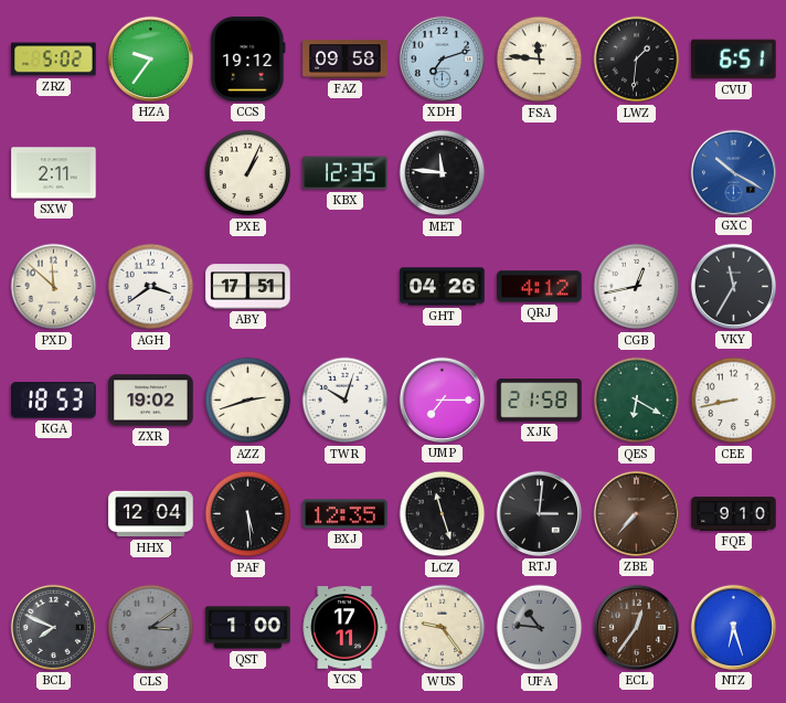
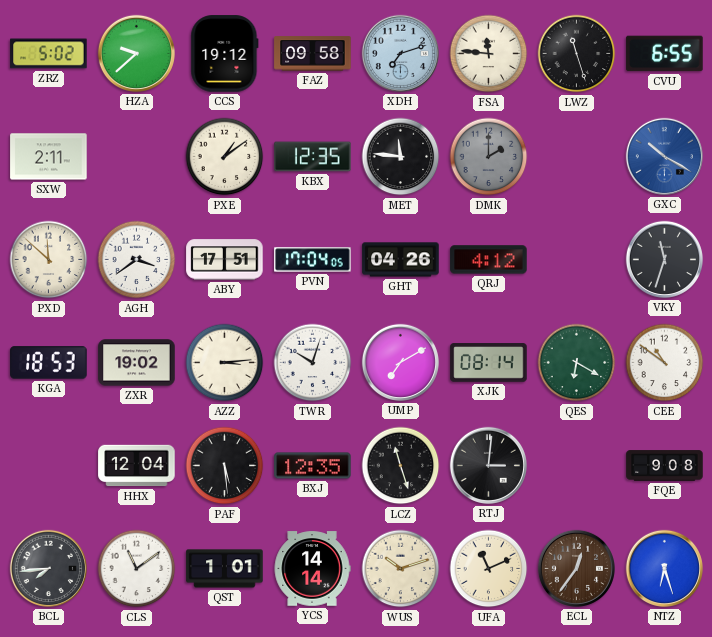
HZA: 9:36 -> 9:38 (136, 53)
LWZ: 1:31 -> 11:27 (577, 54)
CVU: 6:51 -> 6:55 (665, 54)
PXE: 1:04 -> 1:09 (225, 157)
DMK: none -> 2:00 (489, 157)
PVN: none -> 17:04 (313, 260)
CGB: 12:43 -> none (637, 287)
VKY: 11:35 -> 11:33 (664, 259)
AZZ: 2:42 -> 3:14 (225, 363)
UMP: 7:15 -> 7:10 (400, 362)
XJK: 21:58 -> 08:14 (489, 363)
CEE: 8:43 -> 10:51 (665, 363)
ZBE: 7:37 -> none (636, 513)
FQE: 9:10 -> 9:08 (665, 466)
BCL: 7:49 -> 7:44 (48, 568)
CLS: 3:09 -> 11:09 (137, 569)
CLS dial: grey -> white (137, 569)
QST: 1:00 -> 1:01 (225, 569)
YCS: 17:11 -> 14:14 (312, 569)
WUS: 9:24 -> 10:12 (401, 569)
UFA: 10:46 -> 11:11 (489, 569)
UFA dial: grey -> cream (489, 569)
